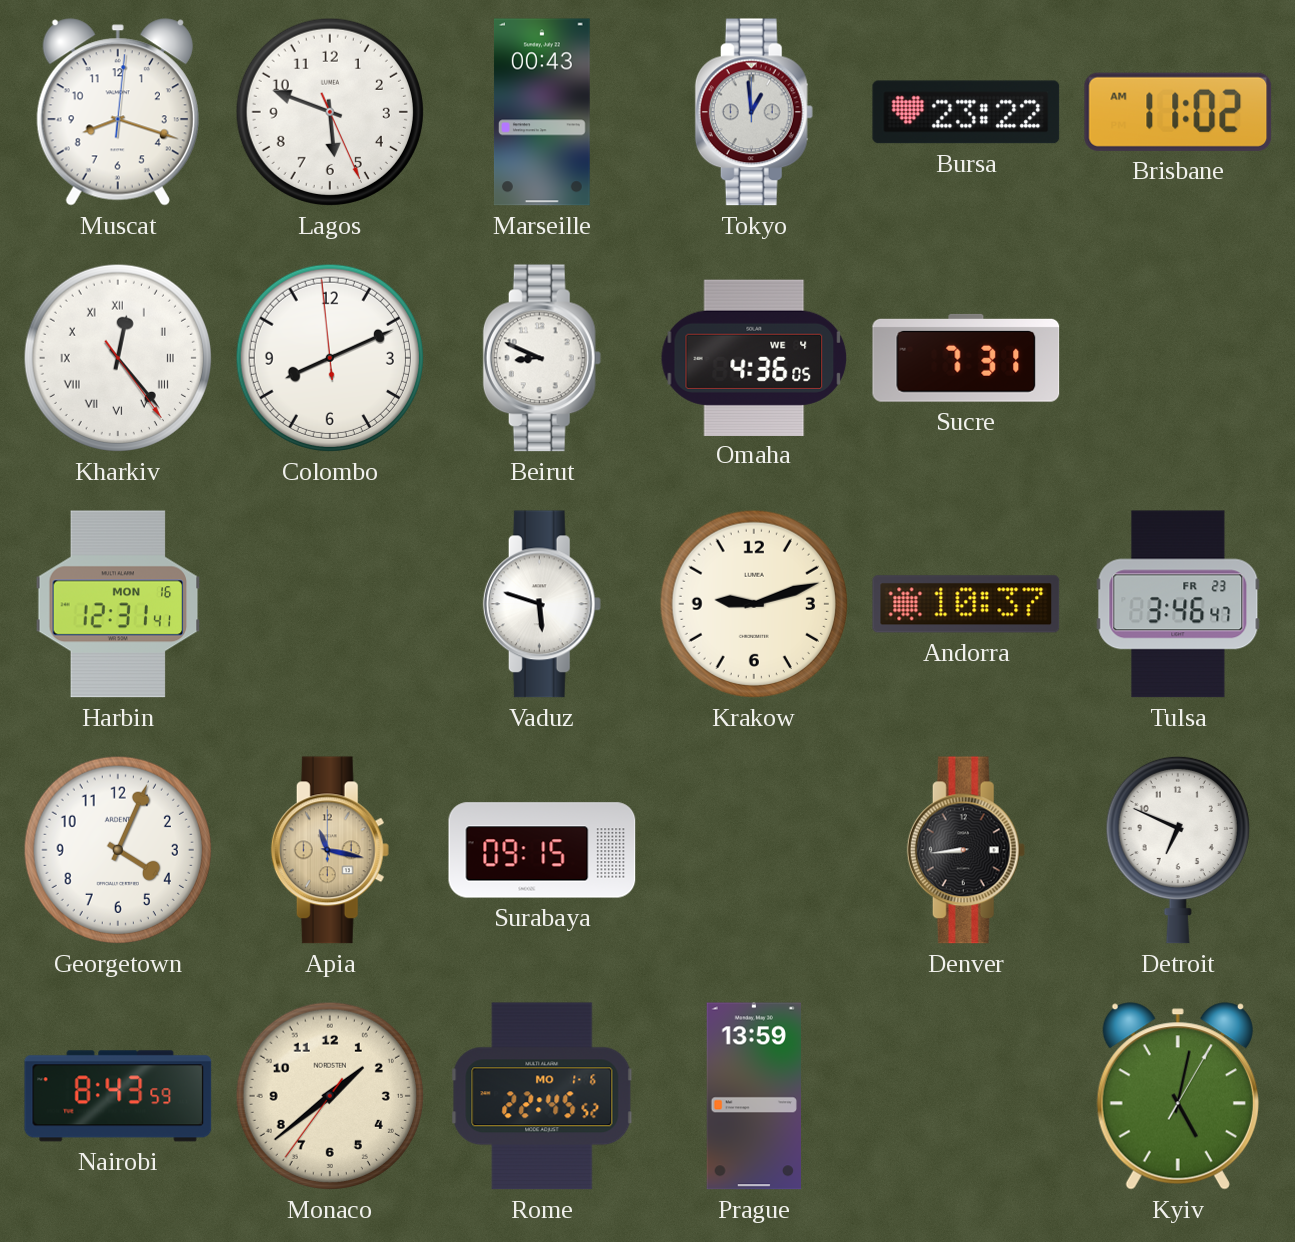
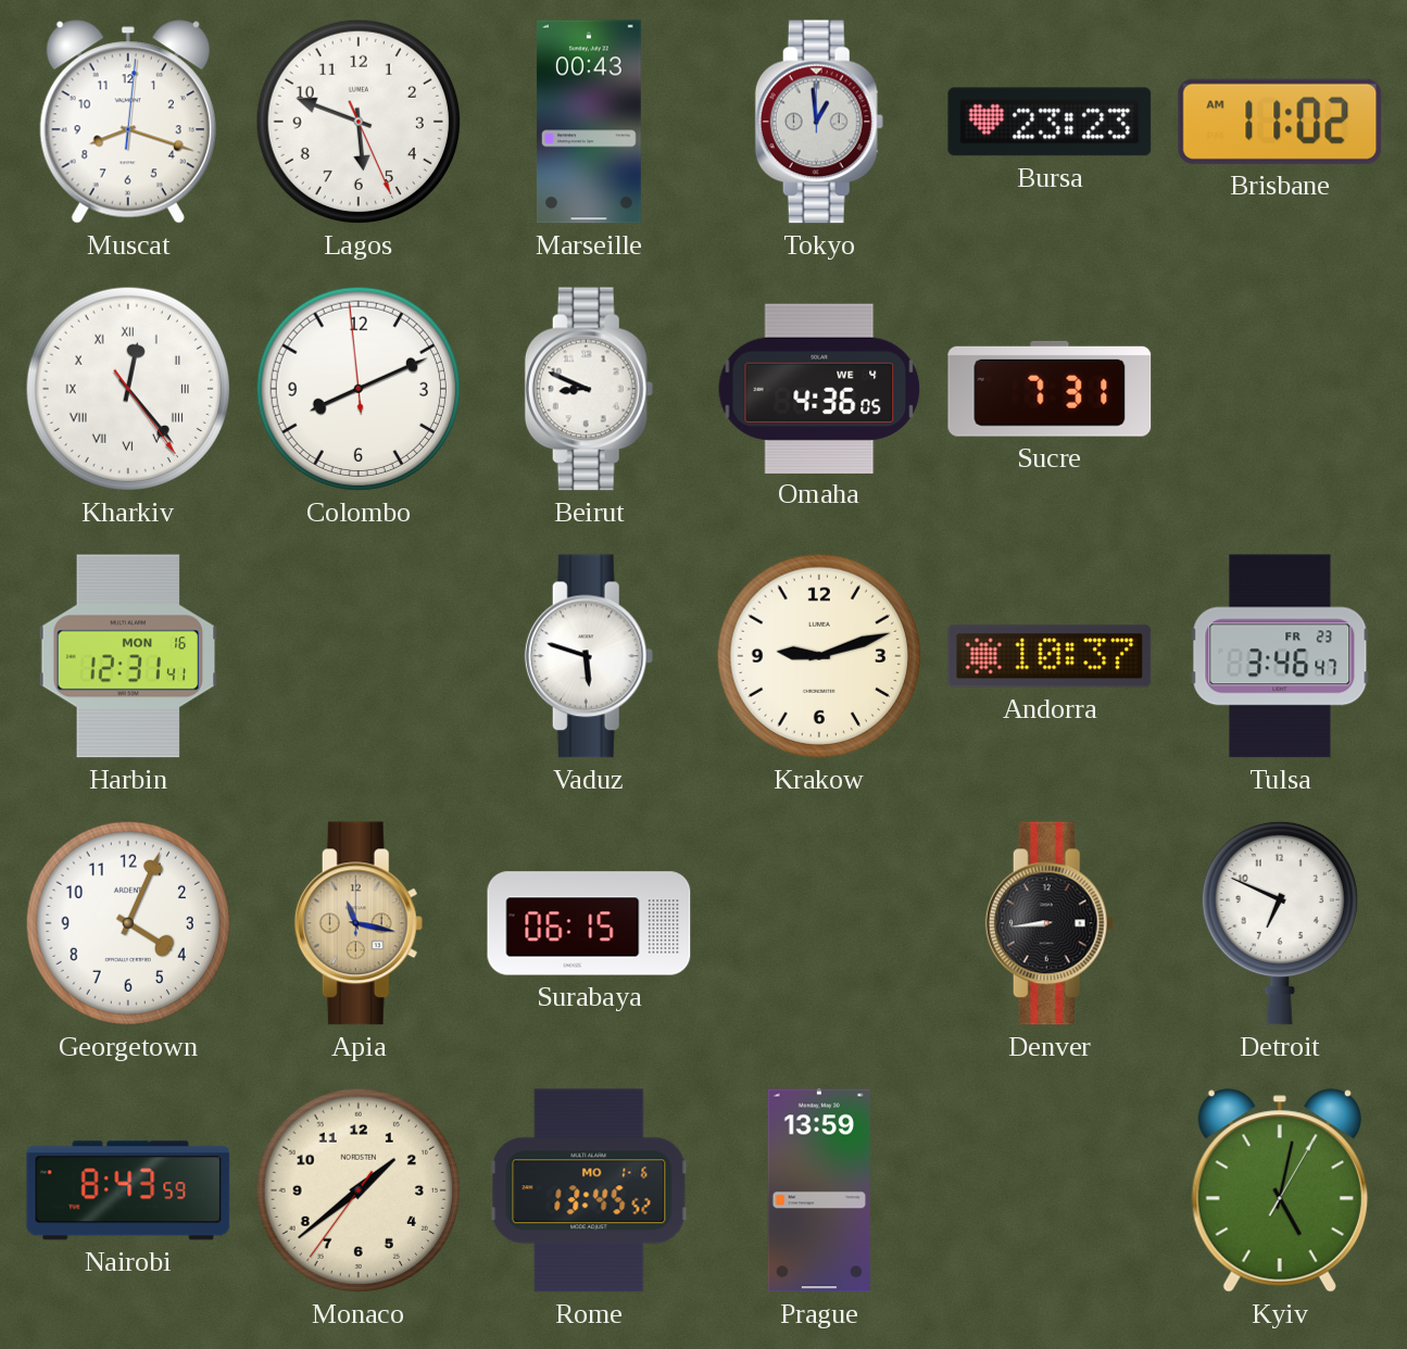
Bursa: 23:22 -> 23:23 (1050, 122)
Surabaya: 09:15 -> 06:15 (589, 923)
Rome: 22:45 -> 13:45 (589, 1190)
